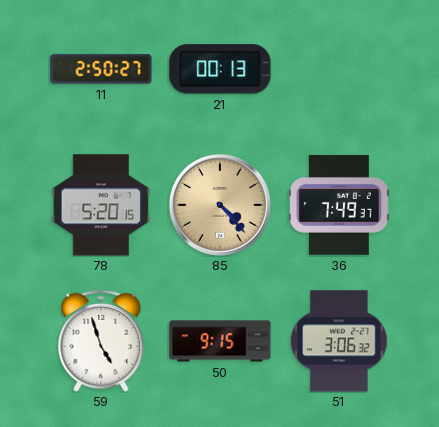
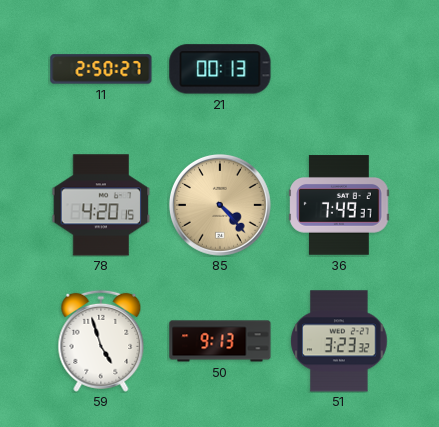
78: 5:20 -> 4:20 (101, 205)
50: 9:15 -> 9:13 (220, 341)
51: 3:06 -> 3:23 (339, 341)
